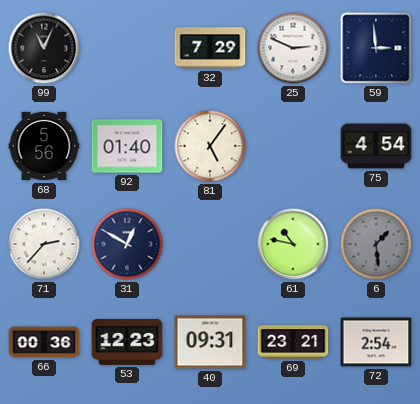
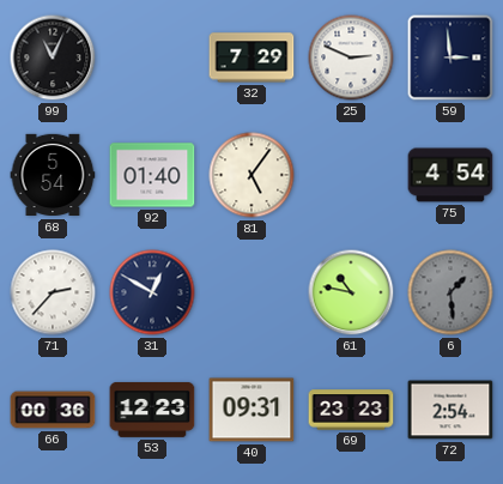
68: 5:56 -> 5:54 (53, 175)
69: 23:21 -> 23:23 (351, 410)
